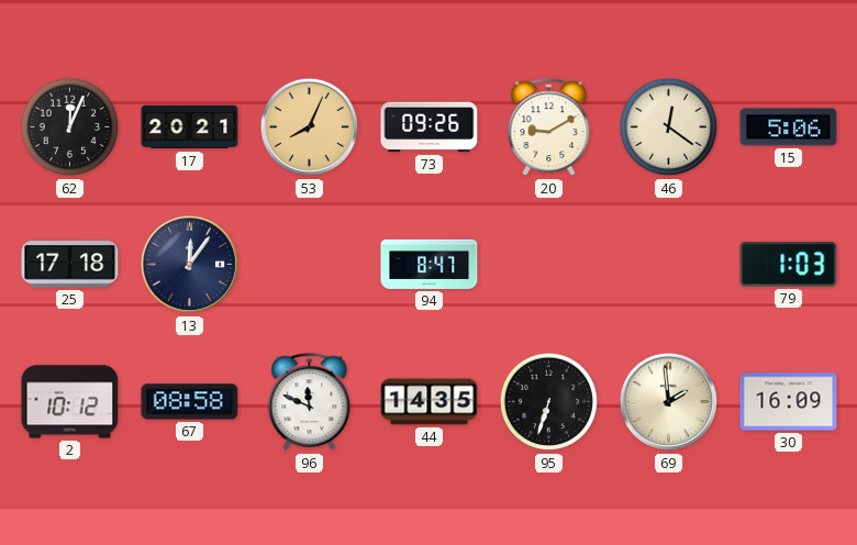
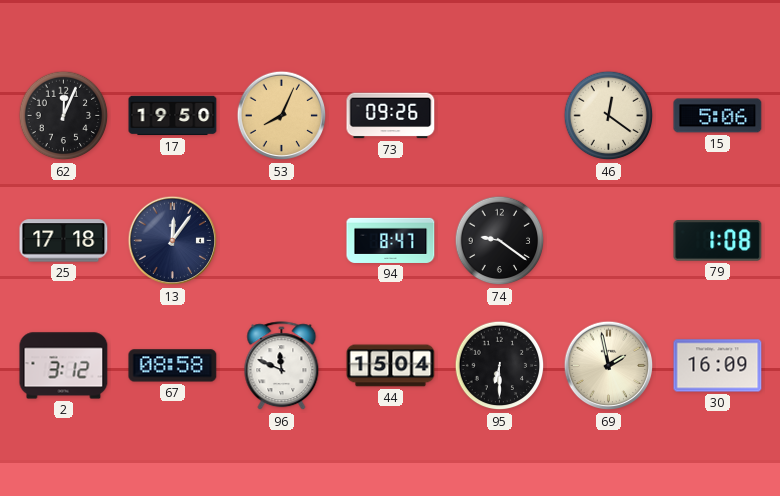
17: 20:21 -> 19:50 (173, 116)
20: 9:10 -> none (549, 127)
74: none -> 9:21 (500, 241)
79: 1:03 -> 1:08 (718, 241)
2: 10:12 -> 3:12 (64, 366)
44: 14:35 -> 15:04 (391, 366)
95: 6:33 -> 6:30 (500, 366)
69: 1:59 -> 1:58 (609, 366)
